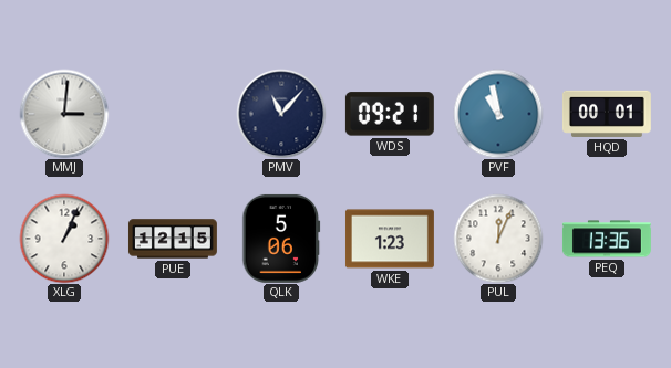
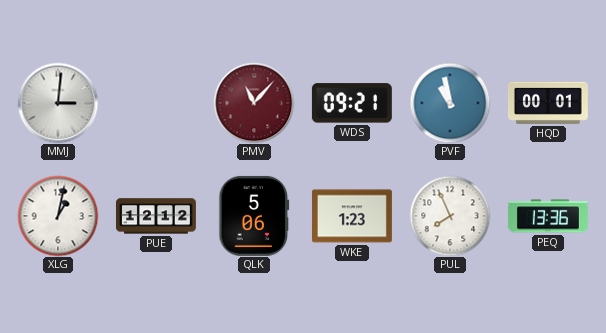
PMV dial: navy -> burgundy (254, 103)
XLG: 1:04 -> 1:02 (58, 216)
PUE: 12:15 -> 12:12 (156, 216)
PUL: 12:04 -> 7:56 (450, 216)
